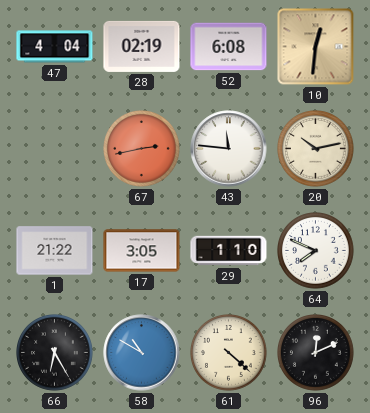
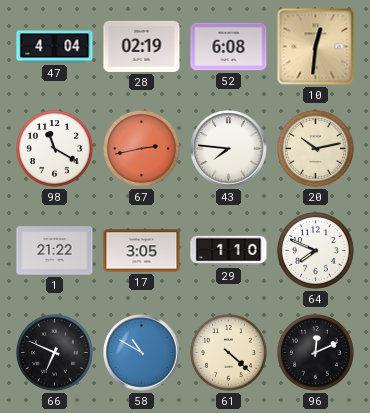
98: none -> 11:20 (55, 149)
43: 11:46 -> 7:46 (229, 149)
66: 6:25 -> 6:49 (55, 353)
